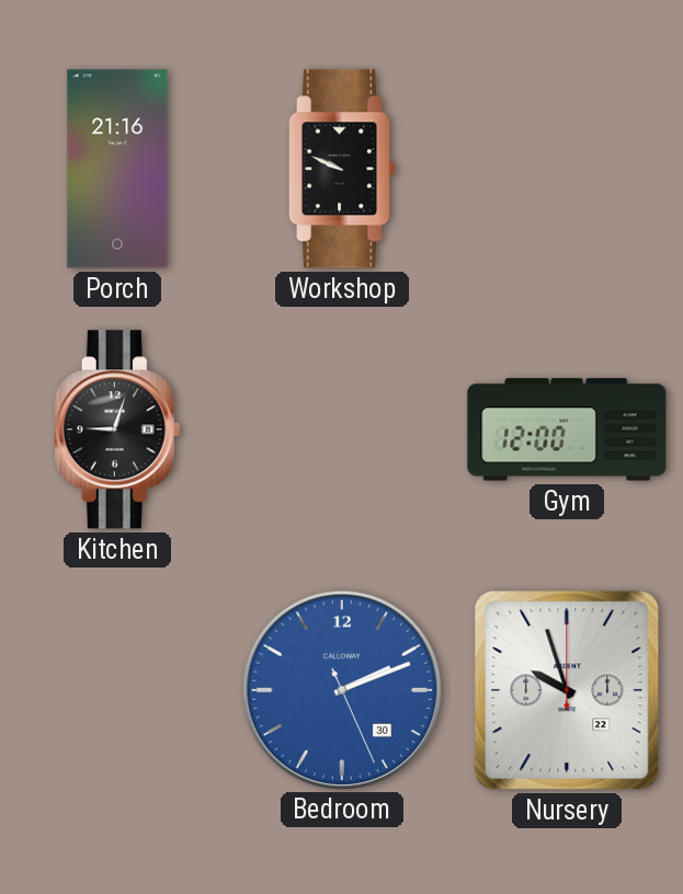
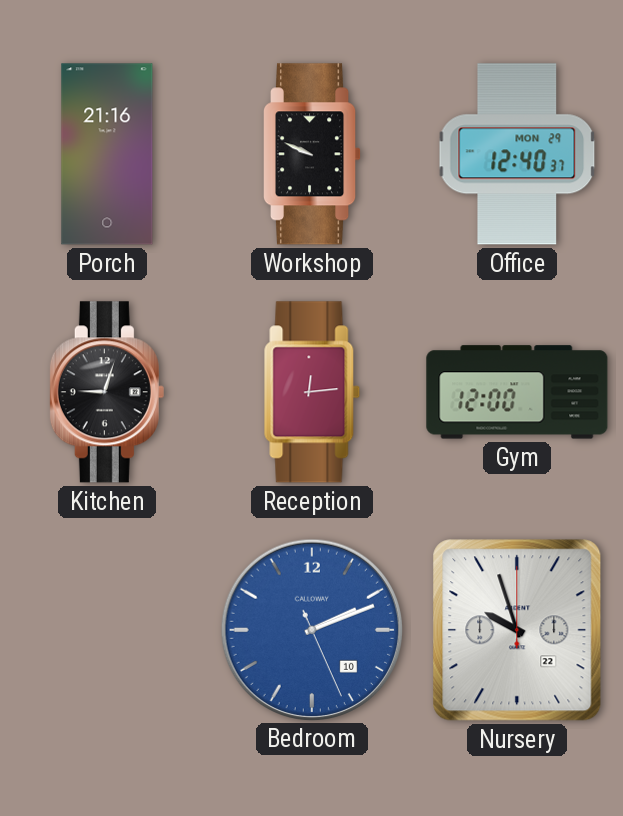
Office: none -> 12:40 (517, 154)
Reception: none -> 12:14 (312, 392)
Bedroom date: 30 -> 10 (311, 629)
